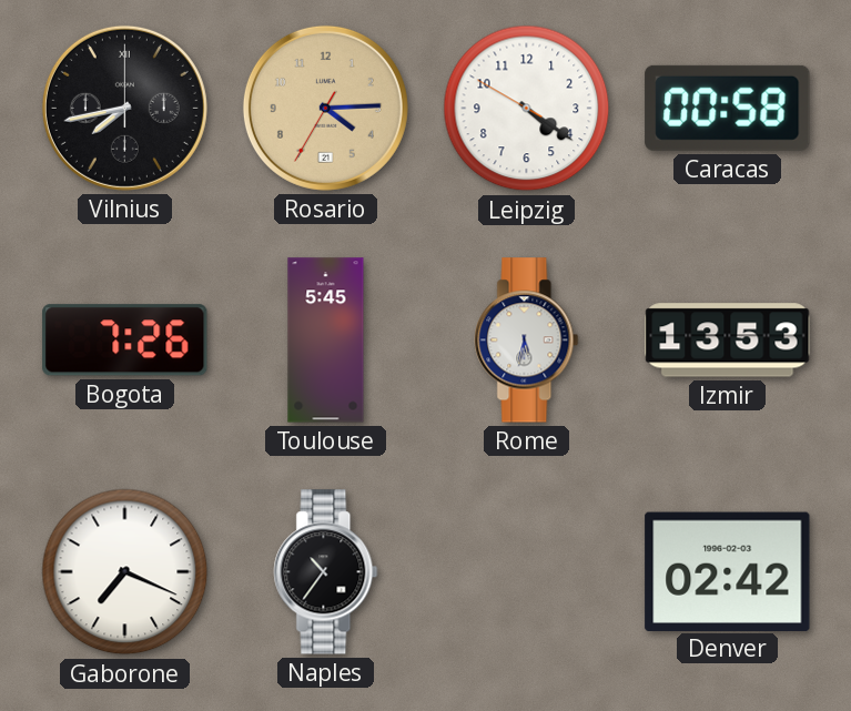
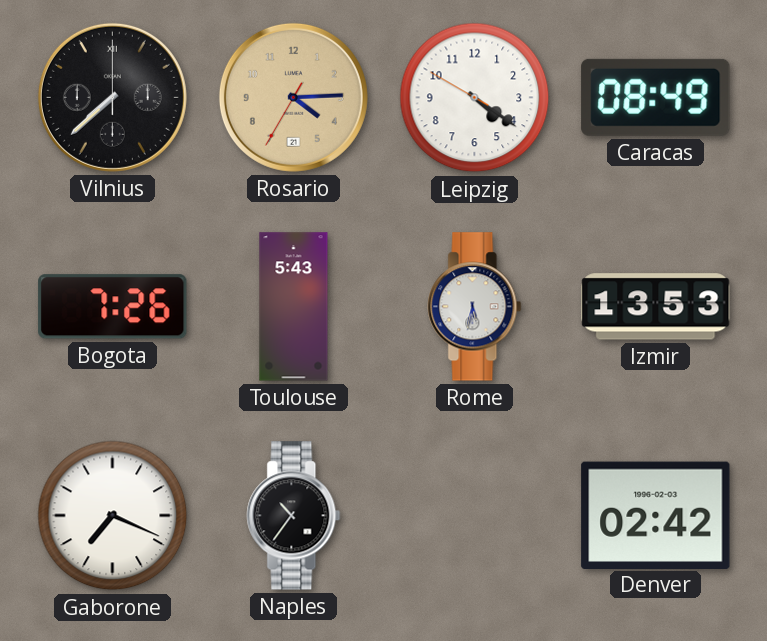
Vilnius: 7:43 -> 7:38 (112, 97)
Caracas: 00:58 -> 08:49 (656, 97)
Toulouse: 5:45 -> 5:43 (294, 307)
